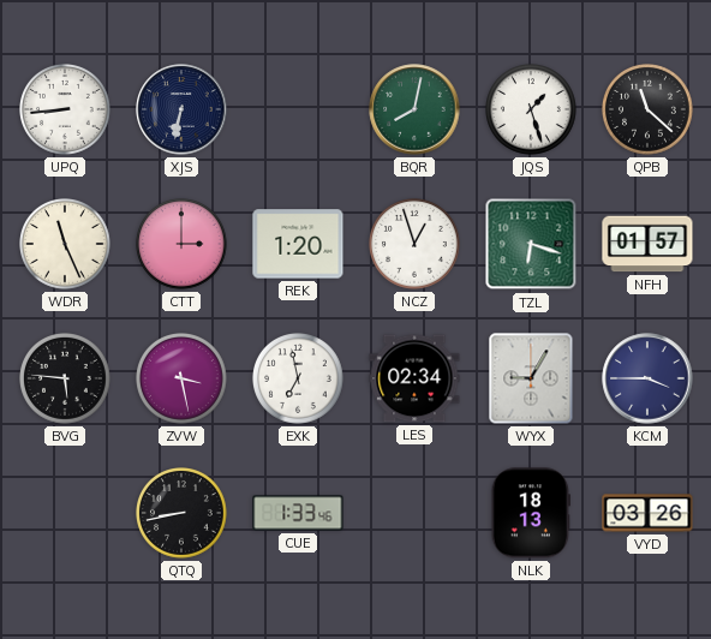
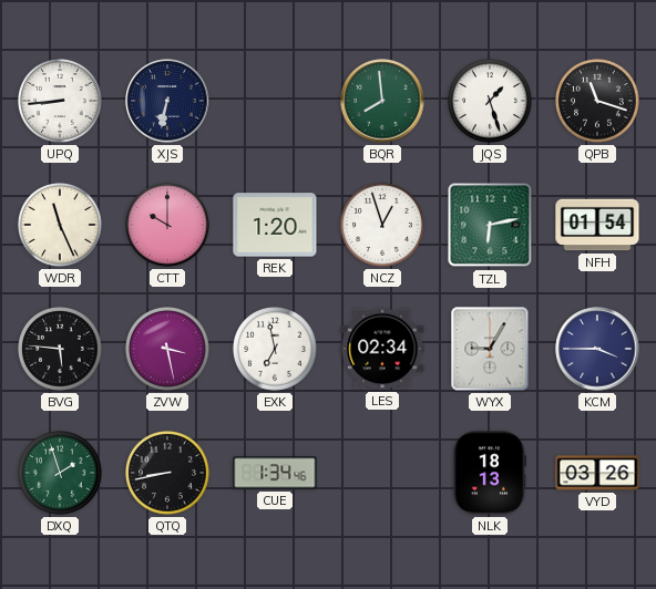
BQR: 8:02 -> 7:59 (382, 101)
QPB: 11:22 -> 11:18 (598, 102)
CTT: 3:00 -> 10:00 (168, 226)
TZL: 6:18 -> 6:13 (490, 225)
NFH: 01:57 -> 01:54 (597, 225)
DXQ: none -> 1:57 (61, 474)
CUE: 1:33 -> 1:34 (275, 473)
